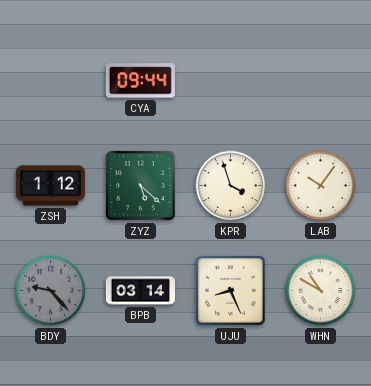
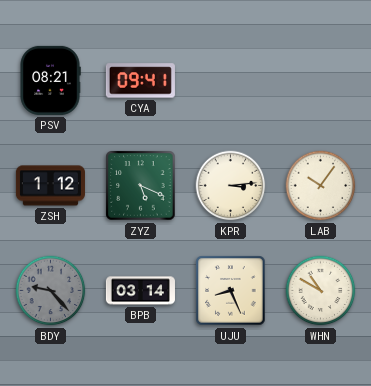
PSV: none -> 08:21 (50, 80)
CYA: 09:44 -> 09:41 (140, 81)
ZYZ: 5:22 -> 5:19 (141, 186)
KPR: 3:57 -> 3:14 (231, 186)
